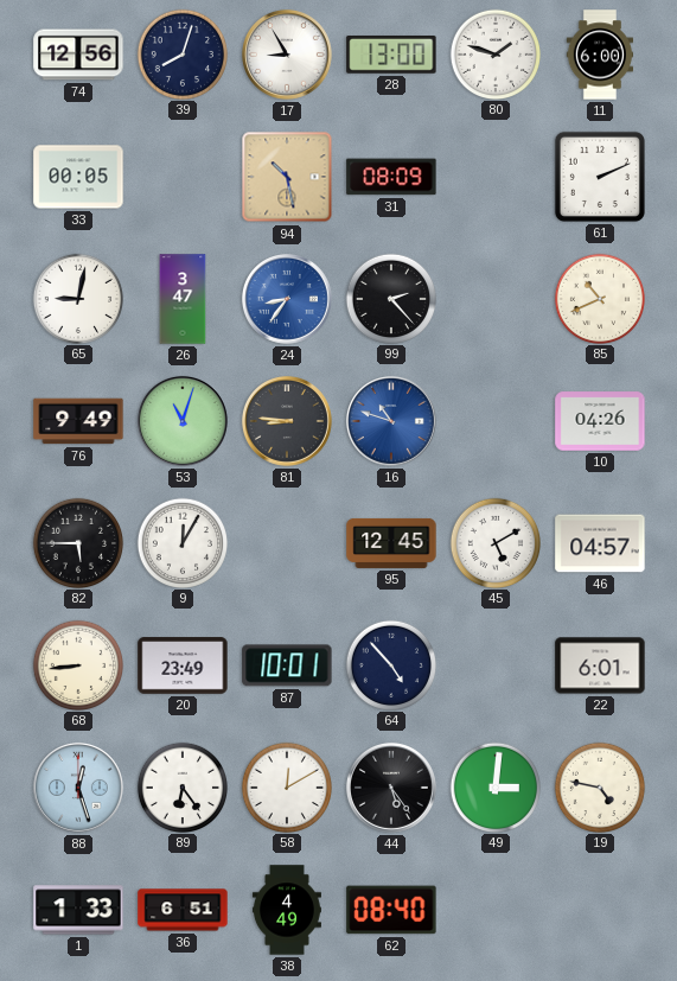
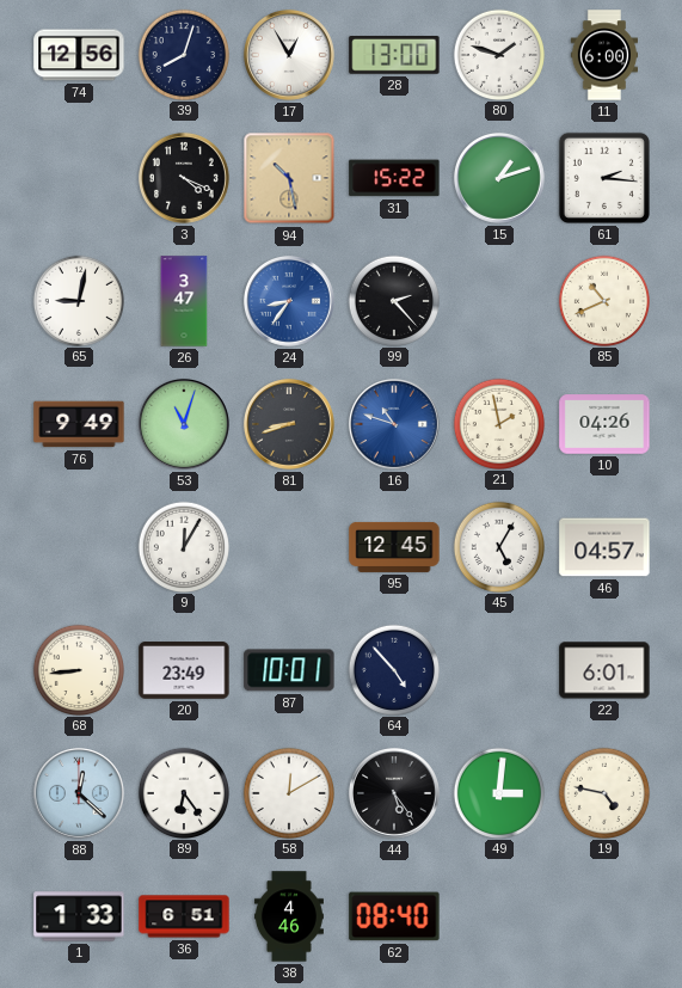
17: 8:55 -> 12:55 (289, 55)
33: 00:05 -> none (78, 177)
3: none -> 4:19 (184, 178)
31: 08:09 -> 15:22 (394, 178)
15: none -> 1:12 (499, 178)
61: 2:11 -> 2:16 (604, 178)
81: 8:46 -> 8:42 (289, 424)
21: none -> 1:58 (498, 423)
82: 5:45 -> none (77, 542)
45: 5:10 -> 5:05 (498, 546)
88: 12:27 -> 12:22 (79, 793)
38: 4:49 -> 4:46 (289, 916)
